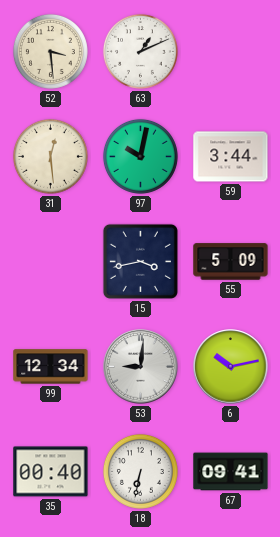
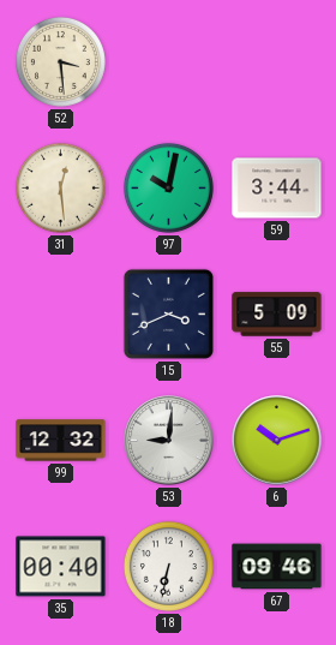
63: 1:11 -> none (140, 51)
15: 3:43 -> 3:41 (168, 313)
99: 12:34 -> 12:32 (61, 441)
6: 10:13 -> 10:12 (277, 441)
67: 09:41 -> 09:46 (277, 567)
